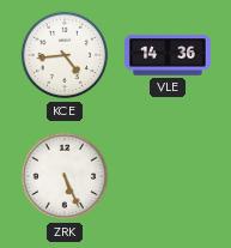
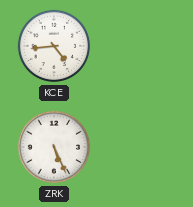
VLE: 14:36 -> none (168, 55)
